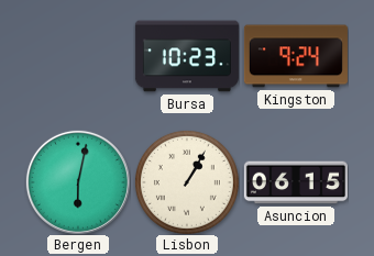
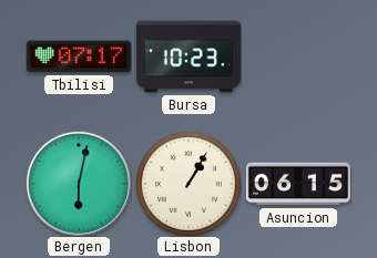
Tbilisi: none -> 07:17 (79, 56)
Kingston: 9:24 -> none (296, 56)
